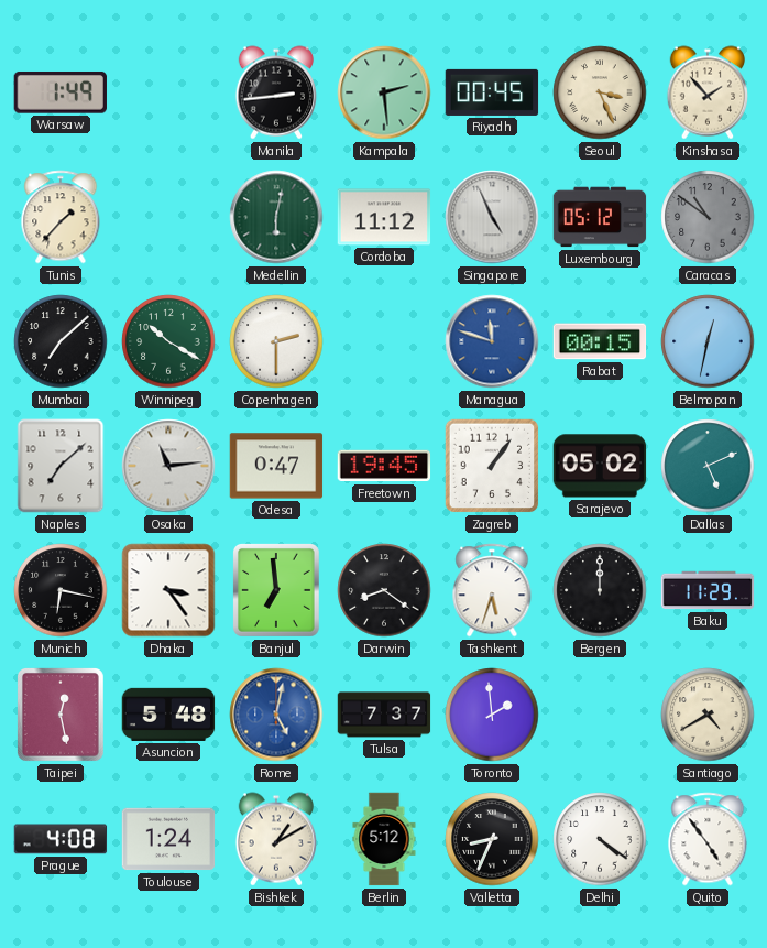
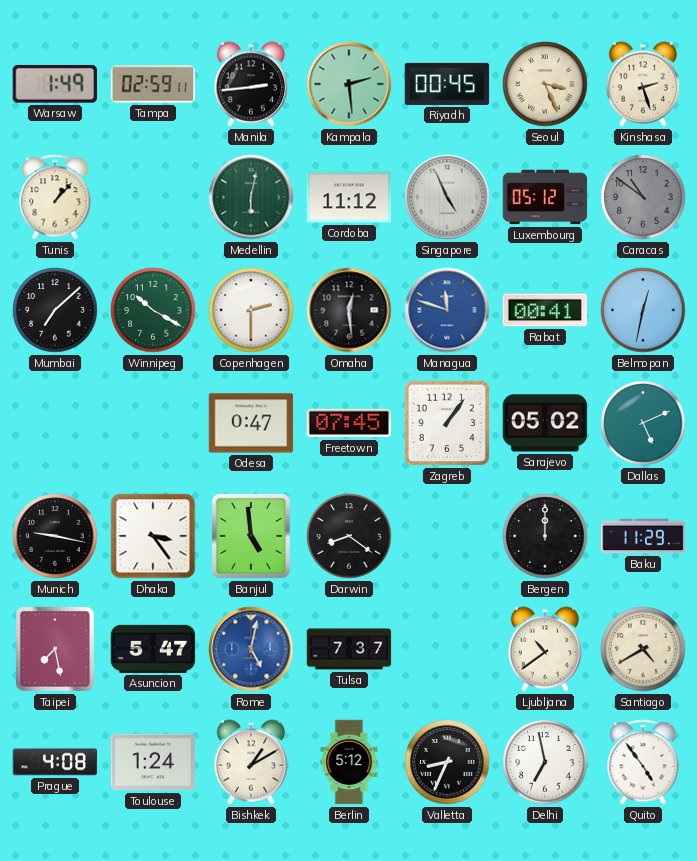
Tampa: none -> 02:59 (153, 84)
Kinshasa: 1:53 -> 2:27 (643, 84)
Tunis: 1:37 -> 1:07 (55, 197)
Omaha: none -> 12:29 (349, 310)
Rabat: 00:15 -> 00:41 (545, 310)
Naples: 7:08 -> none (61, 466)
Osaka: 11:14 -> none (168, 466)
Freetown: 19:45 -> 07:45 (349, 423)
Munich: 6:17 -> 9:17 (55, 536)
Banjul: 6:59 -> 4:59 (251, 537)
Tashkent: 5:33 -> none (492, 590)
Taipei: 12:28 -> 7:28 (55, 650)
Asuncion: 5:48 -> 5:47 (153, 649)
Toronto: 1:59 -> none (492, 715)
Ljubljana: none -> 10:39 (545, 649)
Delhi: 4:21 -> 6:58 (545, 762)
